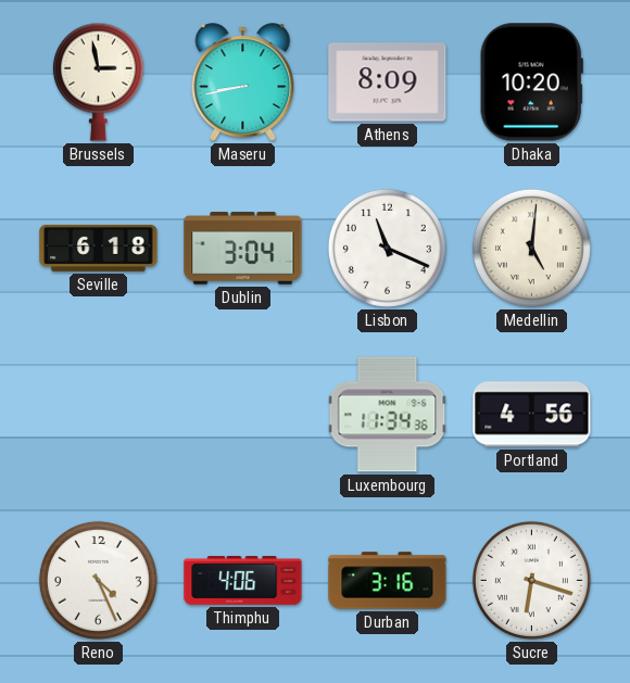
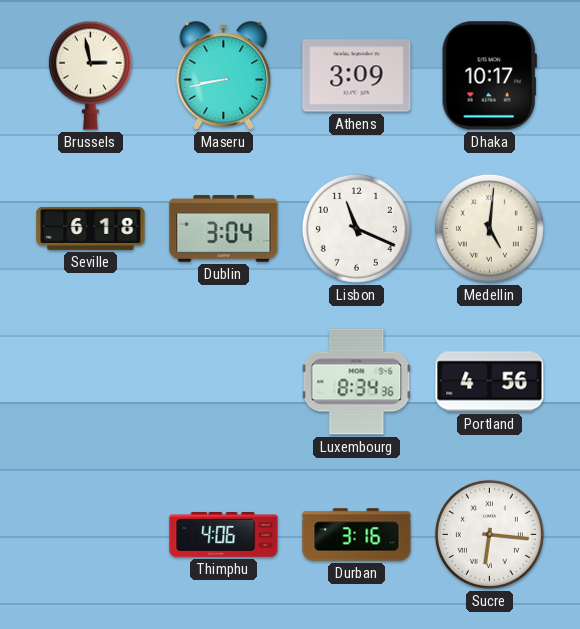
Athens: 8:09 -> 3:09 (357, 76)
Dhaka: 10:20 -> 10:17 (489, 76)
Luxembourg: 11:34 -> 8:34 (357, 382)
Reno: 4:26 -> none (98, 580)
Sucre: 6:18 -> 6:16 (489, 534)
